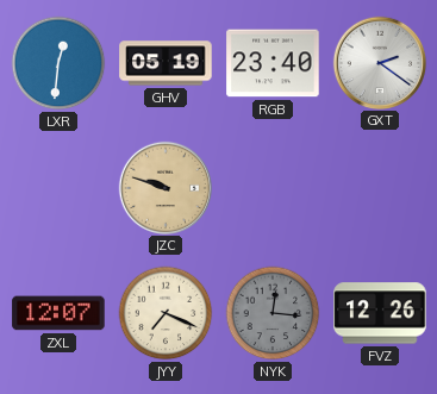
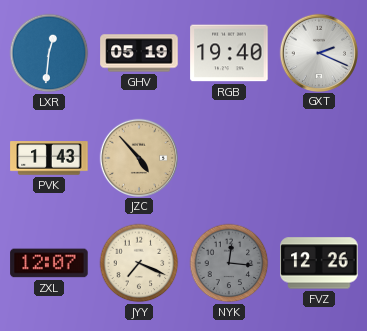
RGB: 23:40 -> 19:40 (229, 53)
GXT: 2:21 -> 2:19 (318, 52)
PVK: none -> 1:43 (49, 158)
JZC: 9:48 -> 4:53 (138, 157)
